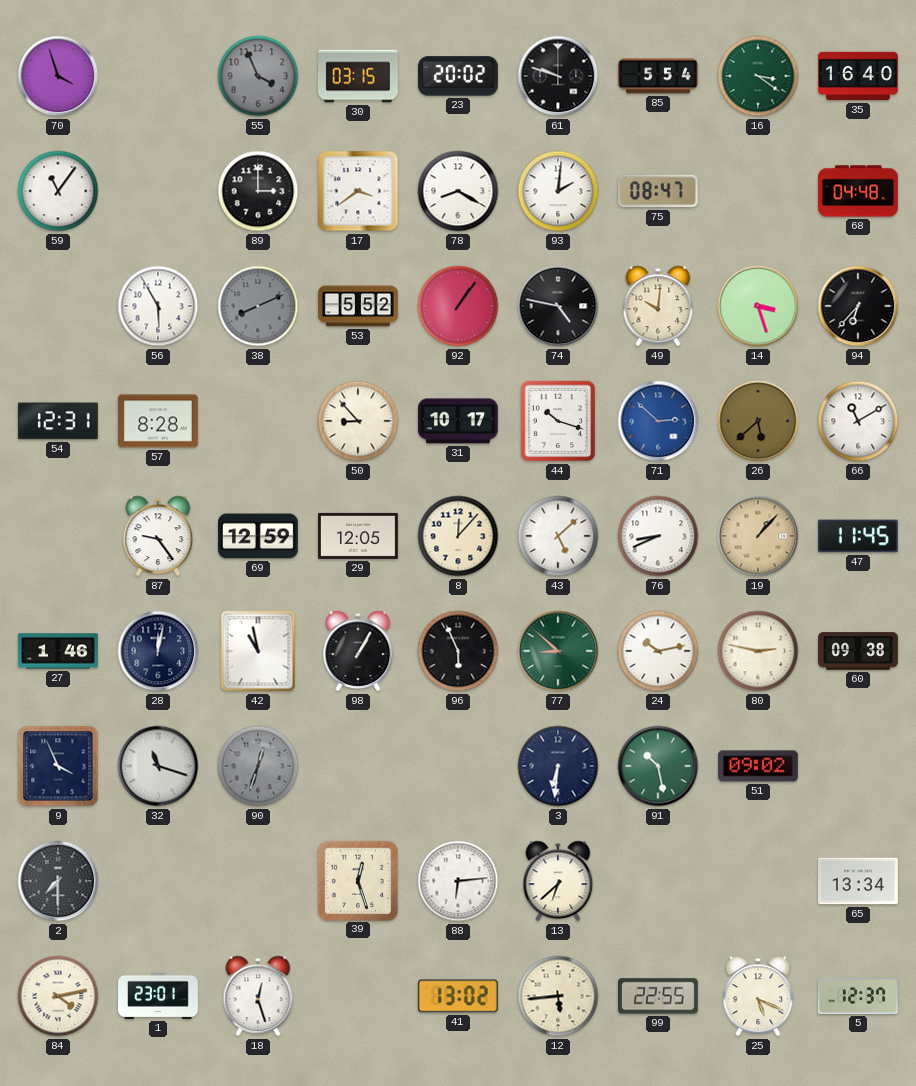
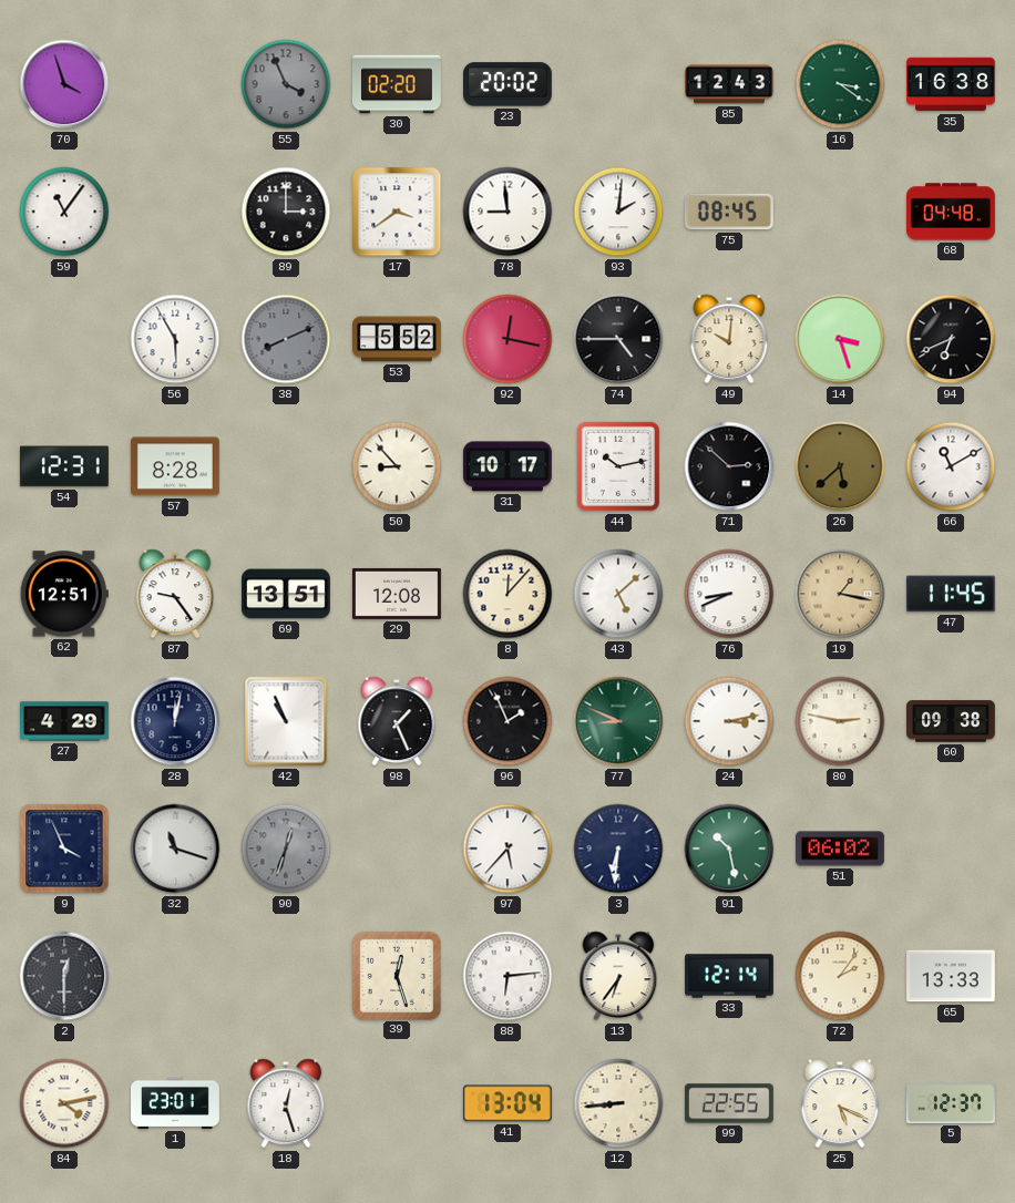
30: 03:15 -> 02:20 (398, 84)
61: 9:48 -> none (558, 76)
85: 5:54 -> 12:43 (730, 84)
35: 16:40 -> 16:38 (952, 84)
78: 8:20 -> 8:59 (507, 212)
75: 08:47 -> 08:45 (729, 212)
92: 1:06 -> 12:17 (507, 339)
74: 4:47 -> 4:45 (618, 339)
94: 6:37 -> 6:41 (951, 339)
44: 10:18 -> 10:13 (617, 466)
71 dial: blue -> black (729, 466)
62: none -> 12:51 (64, 594)
69: 12:59 -> 13:51 (287, 594)
29: 12:05 -> 12:08 (398, 594)
19: 1:07 -> 1:17 (840, 594)
27: 1:46 -> 4:29 (65, 721)
42: 10:58 -> 10:56 (286, 721)
98: 1:05 -> 1:26 (397, 721)
96: 5:56 -> 1:56 (507, 721)
77: 8:52 -> 8:49 (618, 721)
24: 10:13 -> 3:13 (729, 721)
97: none -> 5:37 (507, 849)
51: 09:02 -> 06:02 (841, 849)
2: 7:30 -> 12:30 (64, 976)
13: 6:38 -> 6:36 (618, 976)
33: none -> 12:14 (730, 976)
72: none -> 2:06 (840, 976)
65: 13:34 -> 13:33 (952, 976)
41: 13:02 -> 13:04 (507, 1103)
12: 5:44 -> 8:44 (618, 1103)
